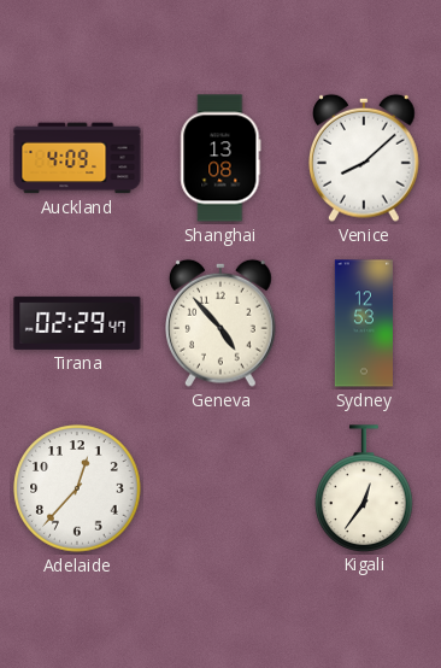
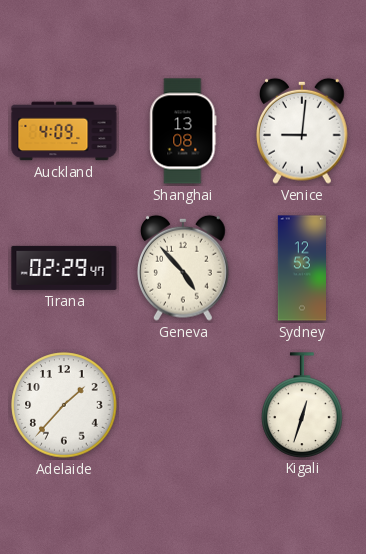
Venice: 8:08 -> 9:01 (303, 131)
Adelaide: 12:37 -> 1:37 (64, 405)
Kigali: 12:36 -> 12:33 (302, 405)
